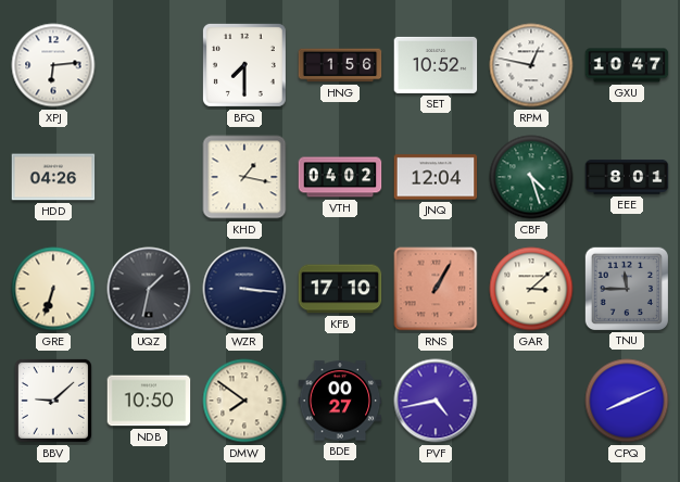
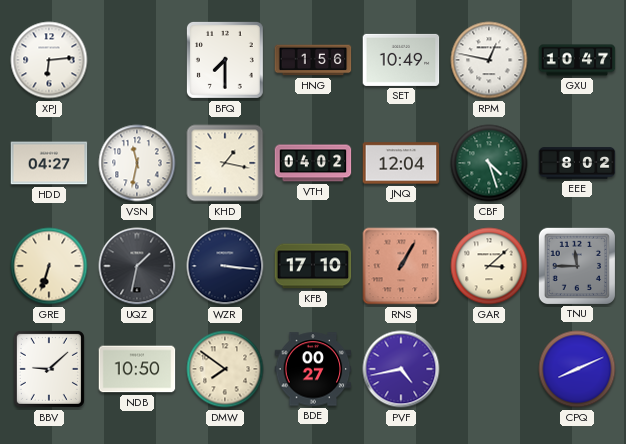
SET: 10:52 -> 10:49 (401, 60)
HDD: 04:26 -> 04:27 (49, 163)
VSN: none -> 11:32 (137, 163)
EEE: 8:01 -> 8:02 (577, 163)
